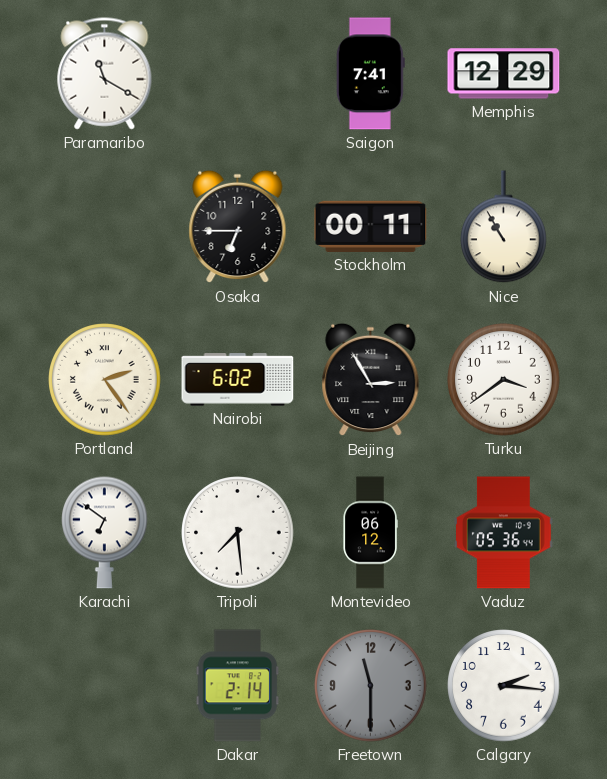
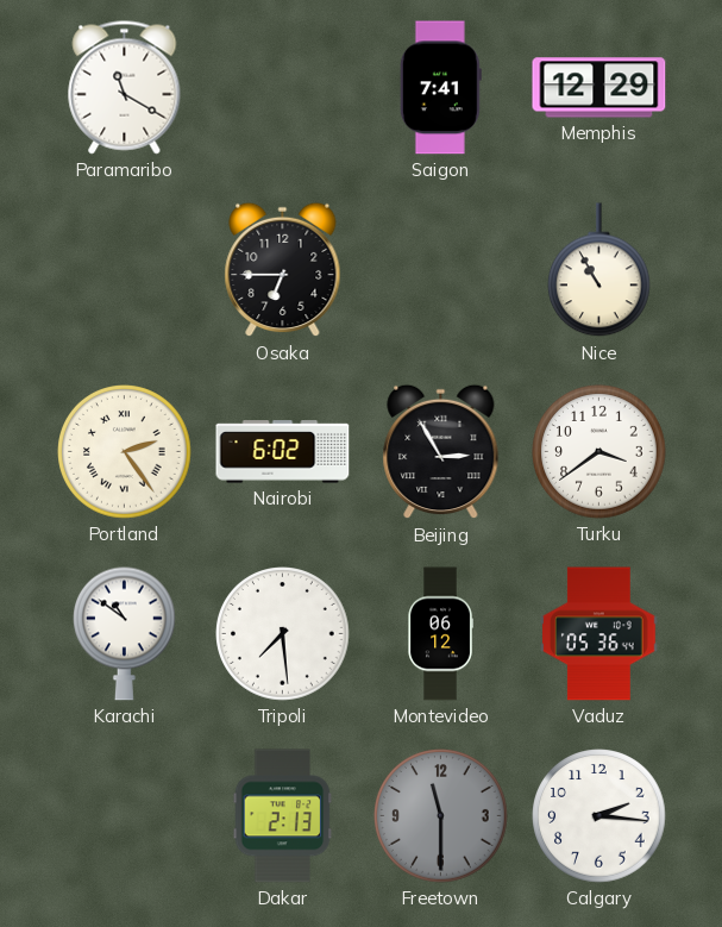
Stockholm: 00:11 -> none (371, 226)
Karachi: 6:51 -> 10:51 (125, 633)
Dakar: 2:14 -> 2:13 (283, 816)
